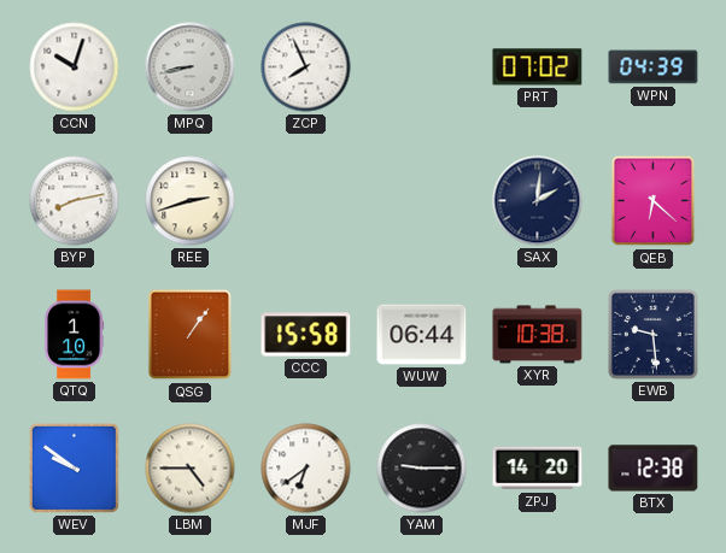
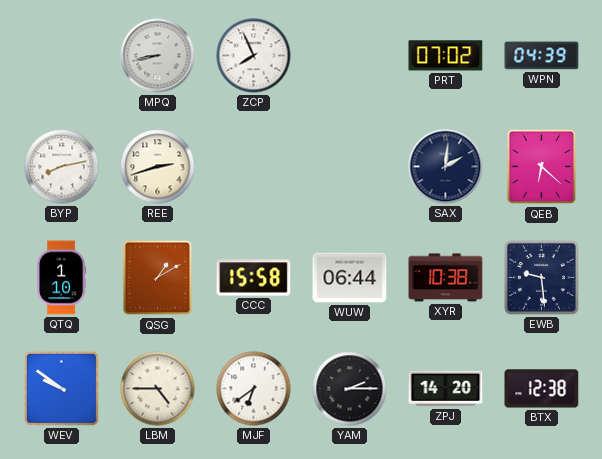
CCN: 10:03 -> none (75, 67)
QSG: 1:06 -> 1:10 (158, 278)
YAM: 9:15 -> 2:15 (350, 389)
